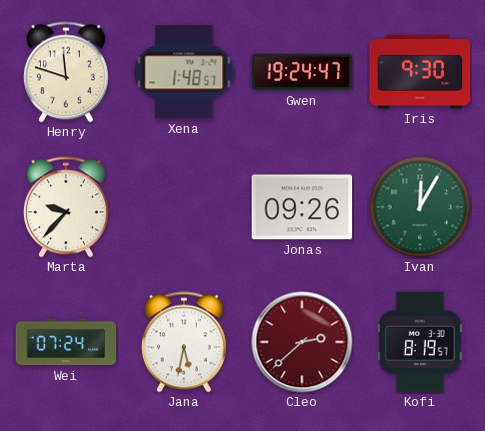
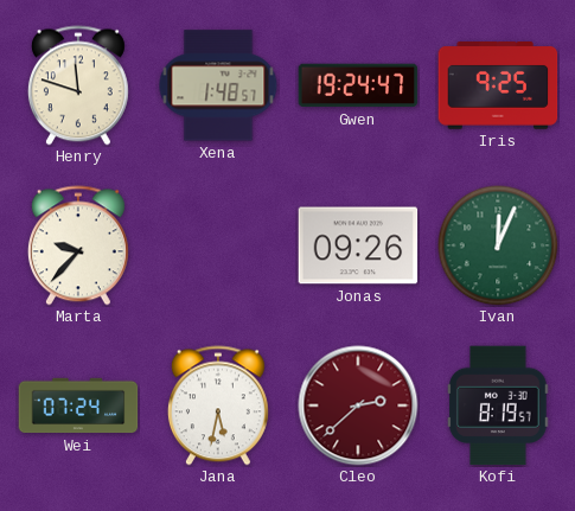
Iris: 9:30 -> 9:25 (498, 87)
Ivan: 12:05 -> 12:04 (498, 245)
